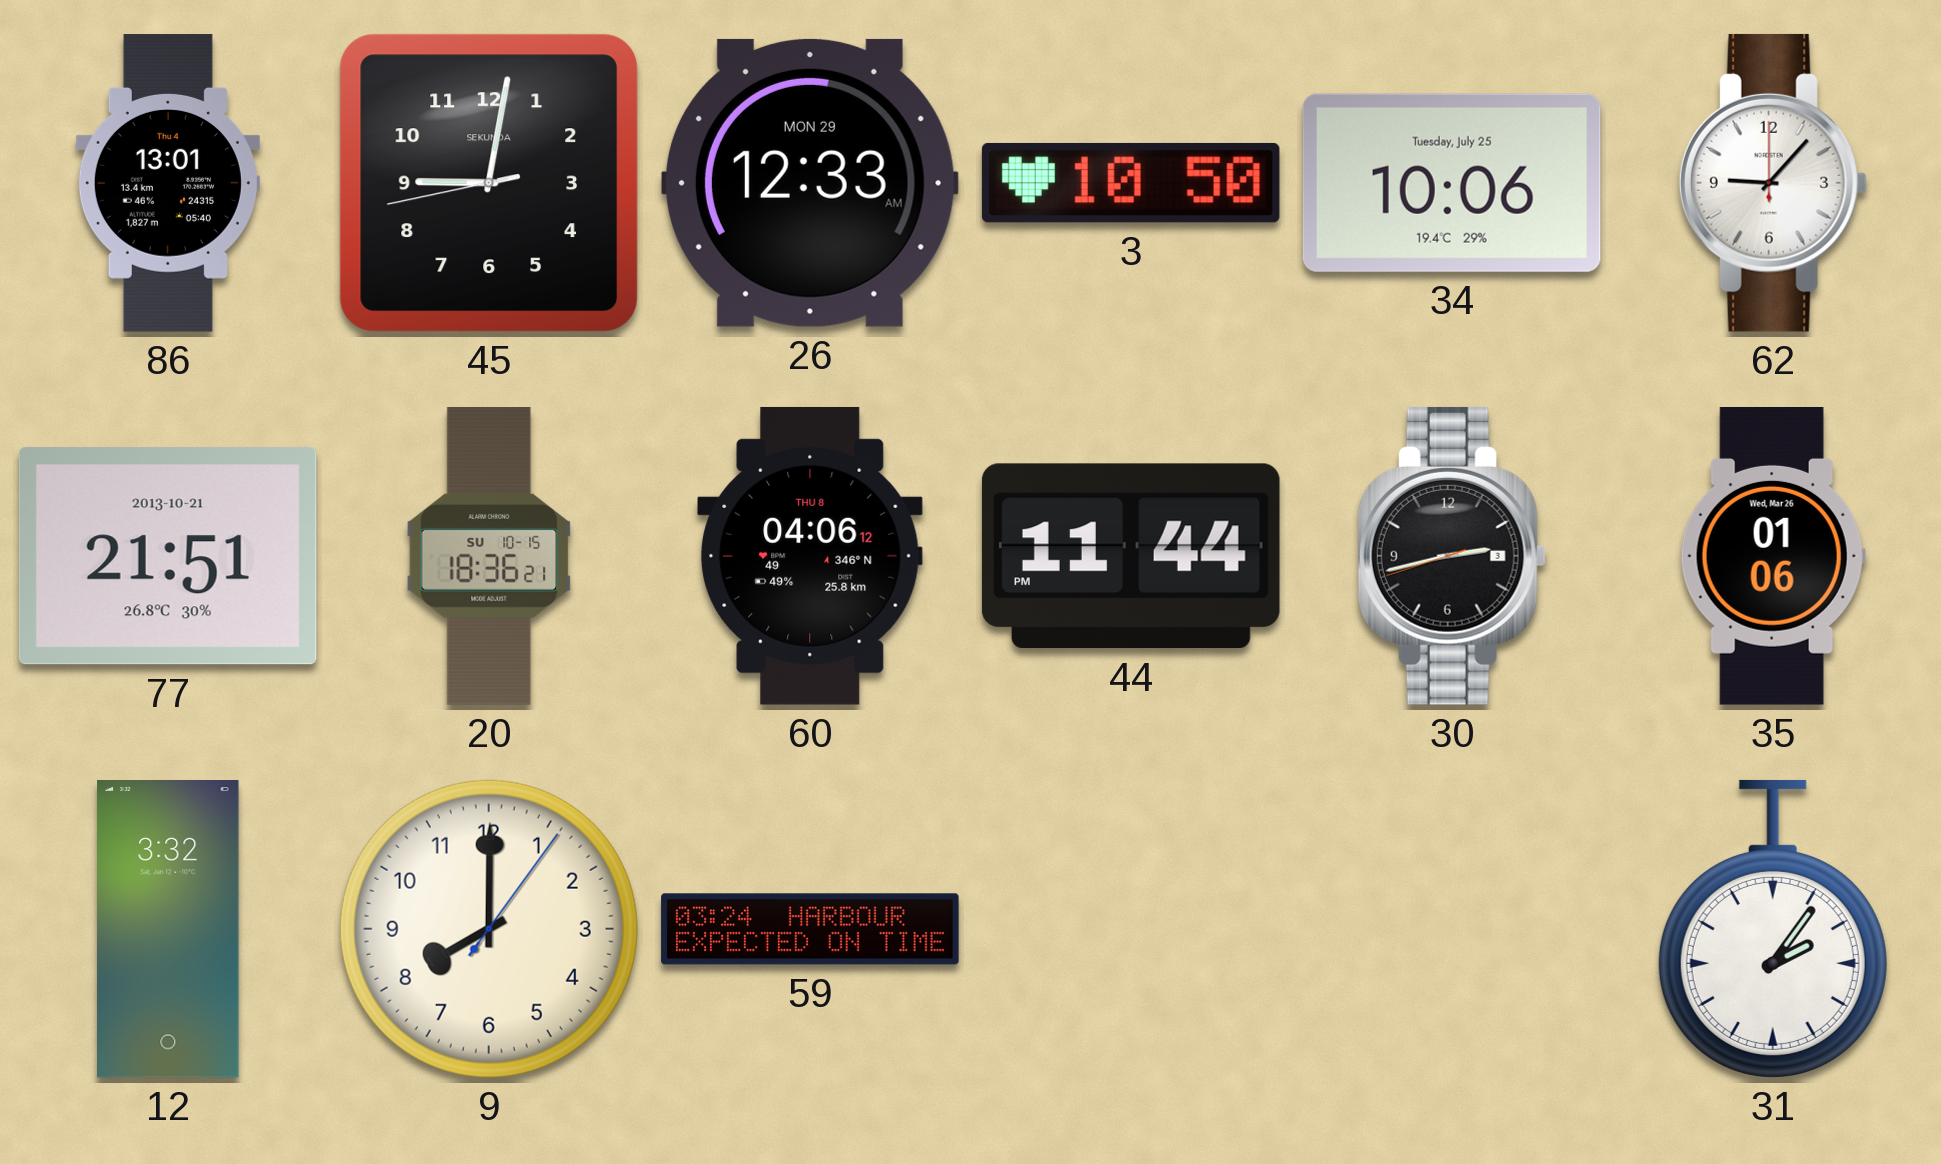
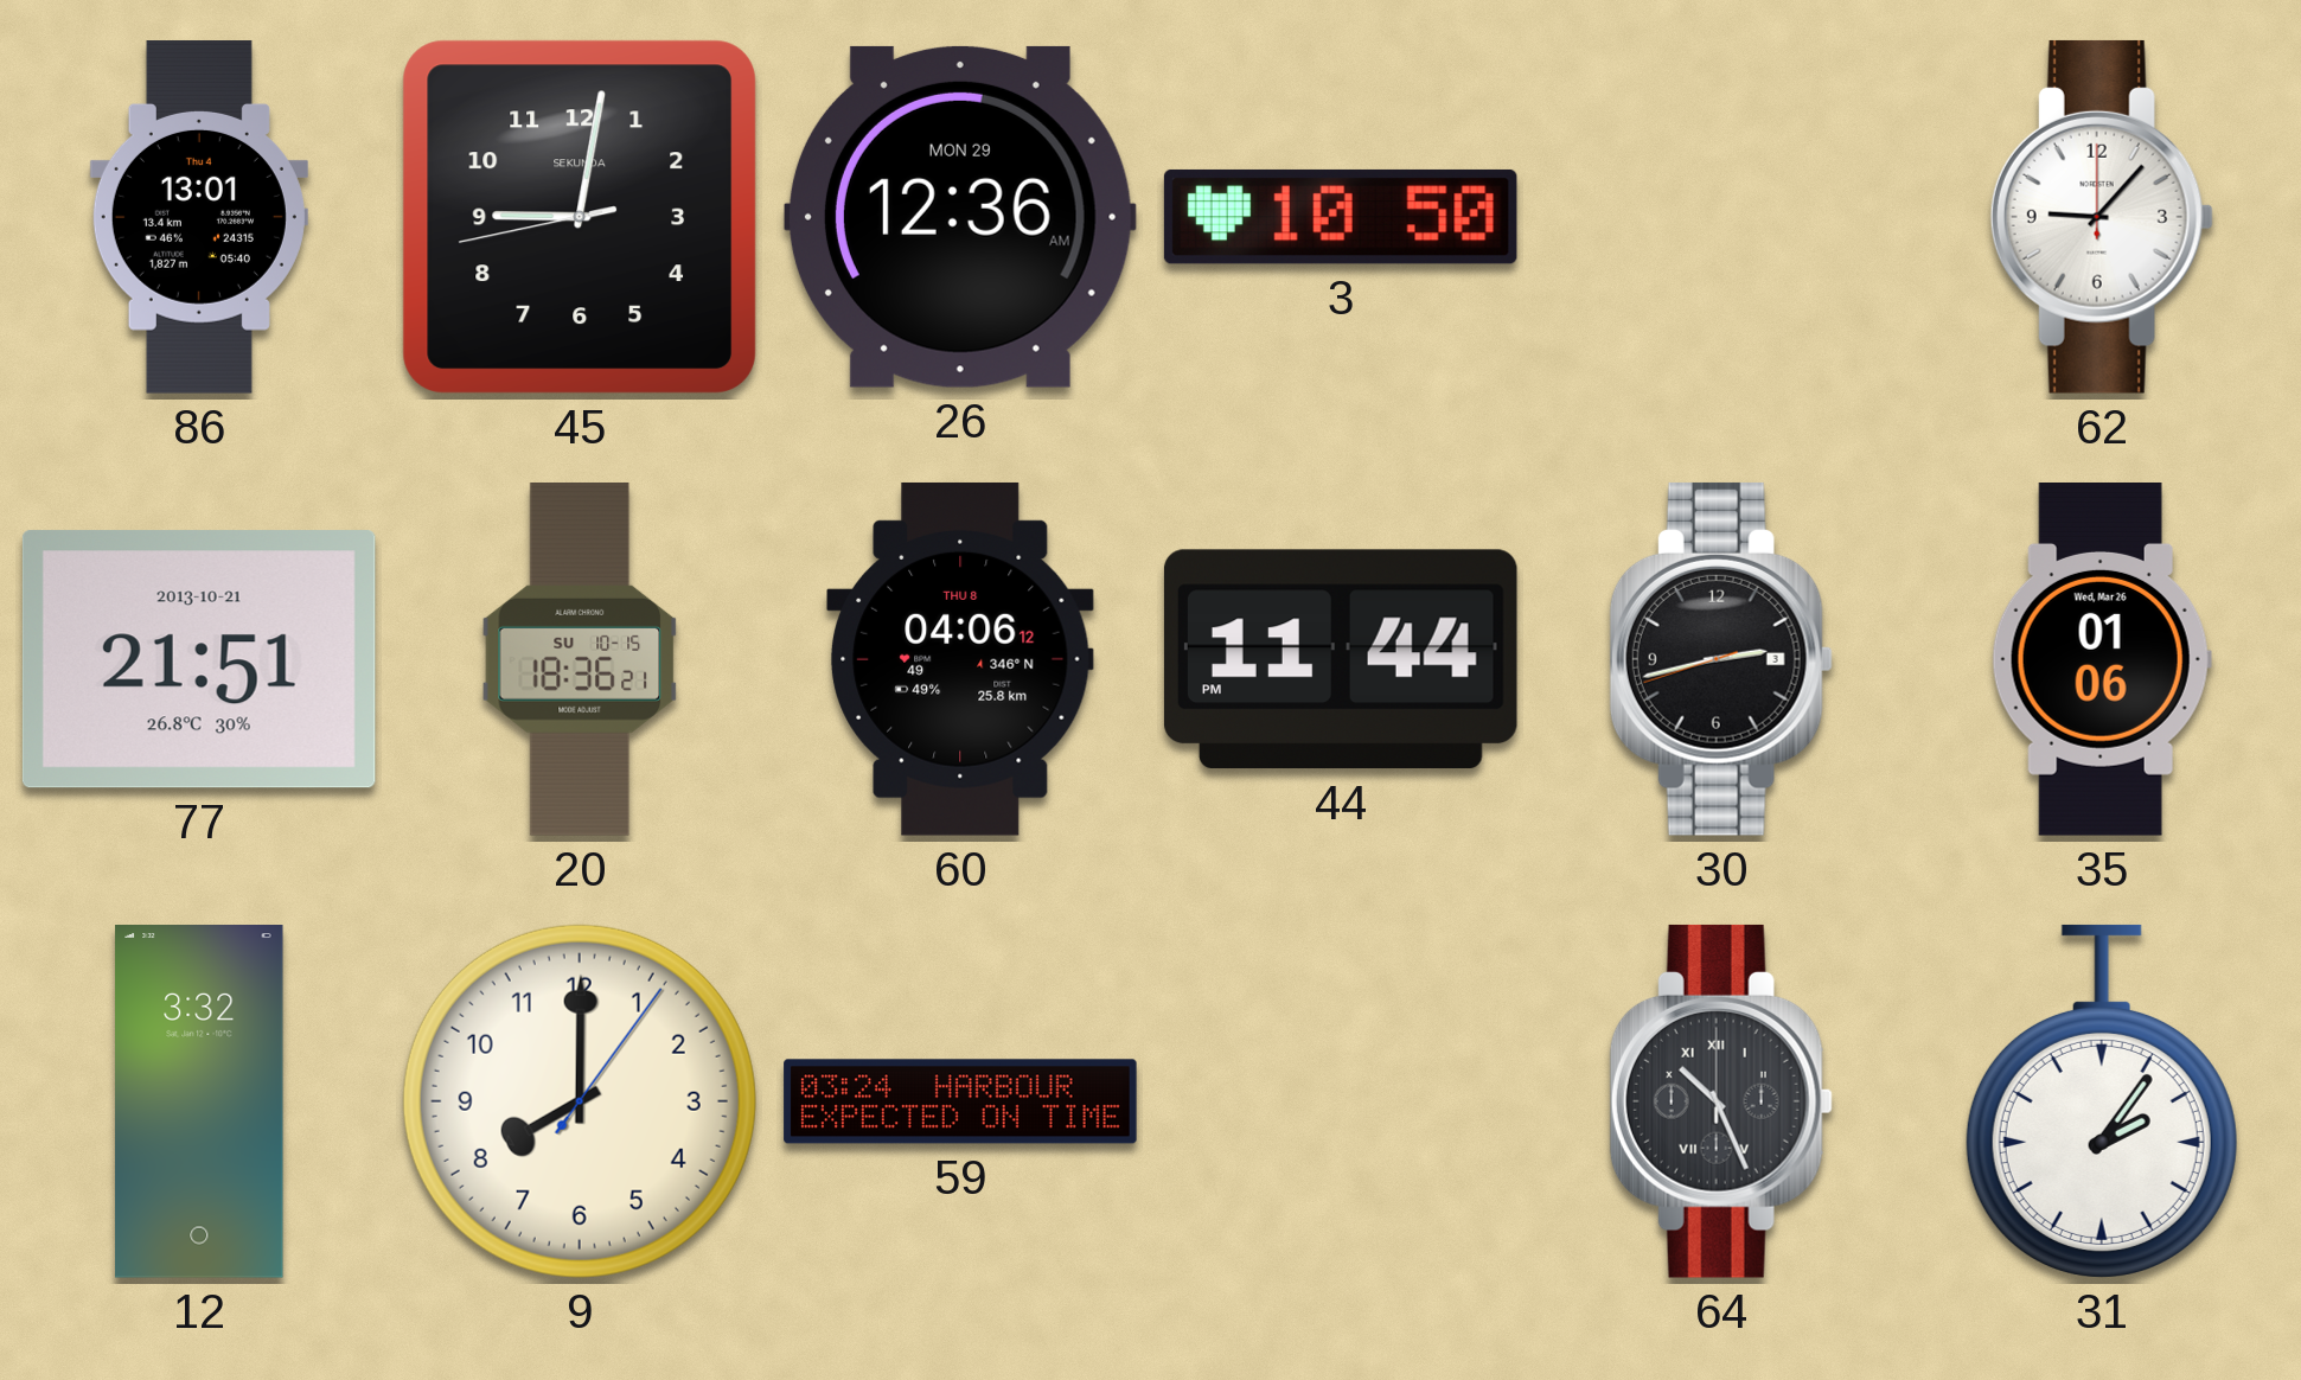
26: 12:33 -> 12:36 (960, 217)
34: 10:06 -> none (1452, 183)
64: none -> 10:26 (1721, 1101)
